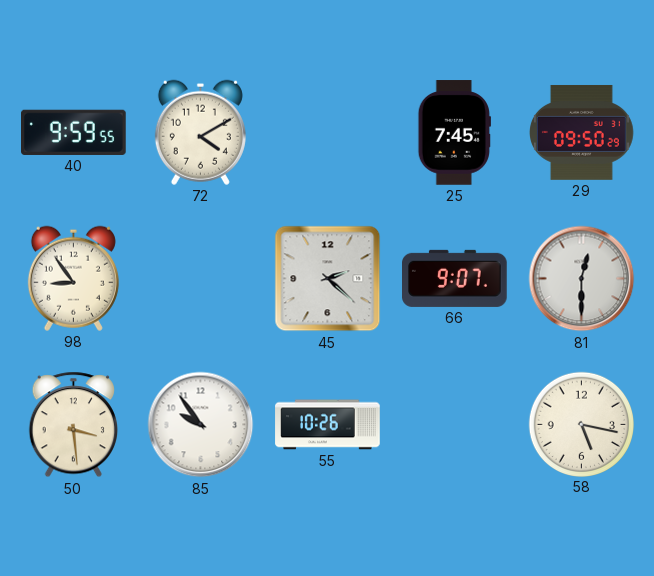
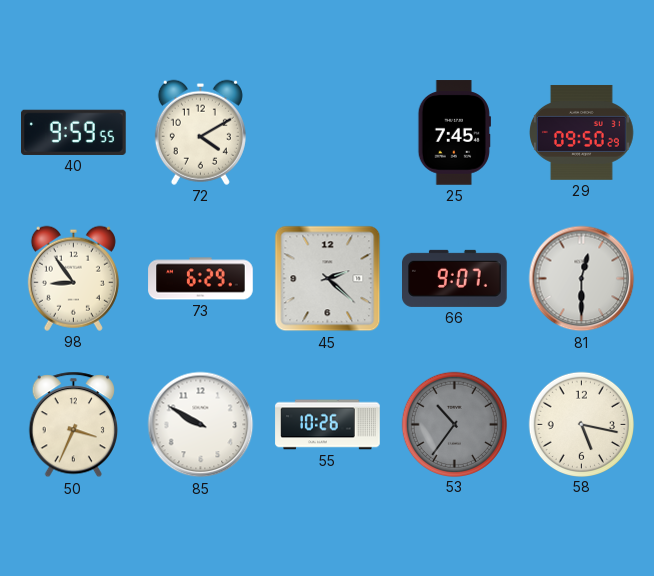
73: none -> 6:29 (201, 279)
50: 3:29 -> 3:34 (73, 425)
85: 9:54 -> 9:50 (201, 425)
53: none -> 10:36 (454, 424)
